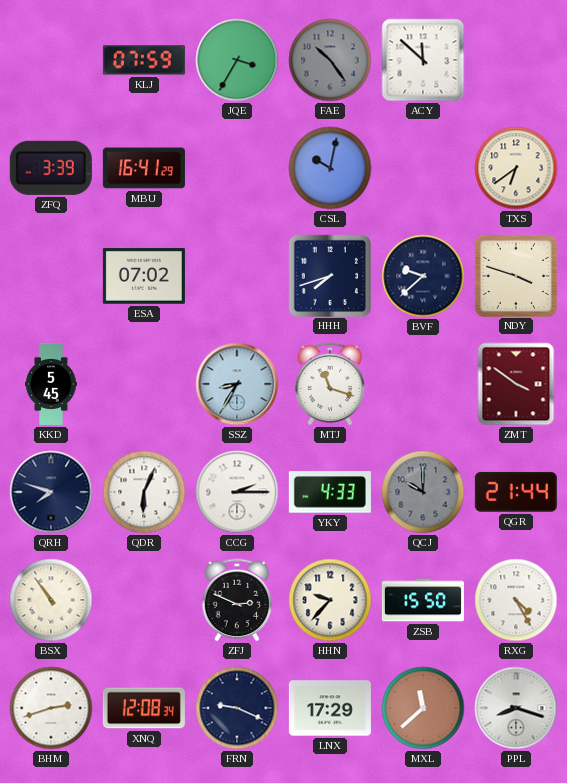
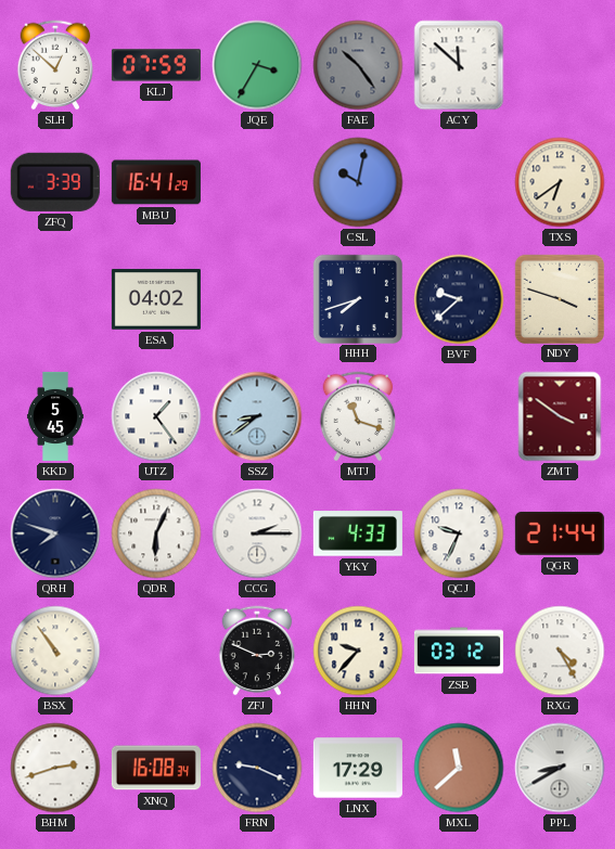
SLH: none -> 12:52 (55, 65)
ESA: 07:02 -> 04:02 (156, 299)
UTZ: none -> 1:24 (156, 416)
SSZ: 8:35 -> 8:39 (257, 416)
QCJ: 10:00 -> 9:34 (459, 533)
QCJ dial: grey -> white (459, 533)
ZSB: 15:50 -> 03:12 (459, 651)
XNQ: 12:08 -> 16:08 (156, 768)
PPL: 8:18 -> 8:40 (560, 768)
